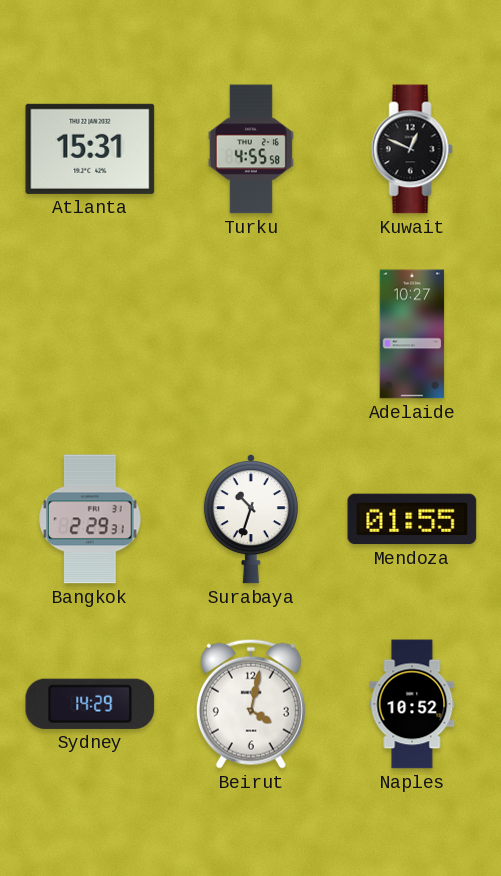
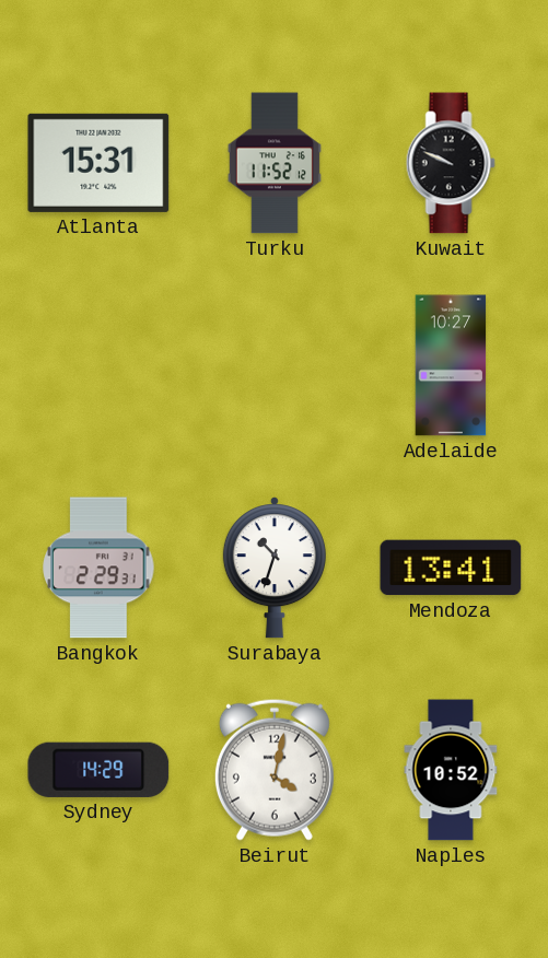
Turku: 4:55 -> 11:52 (275, 163)
Kuwait: 12:49 -> 9:49 (451, 163)
Mendoza: 01:55 -> 13:41 (451, 568)
